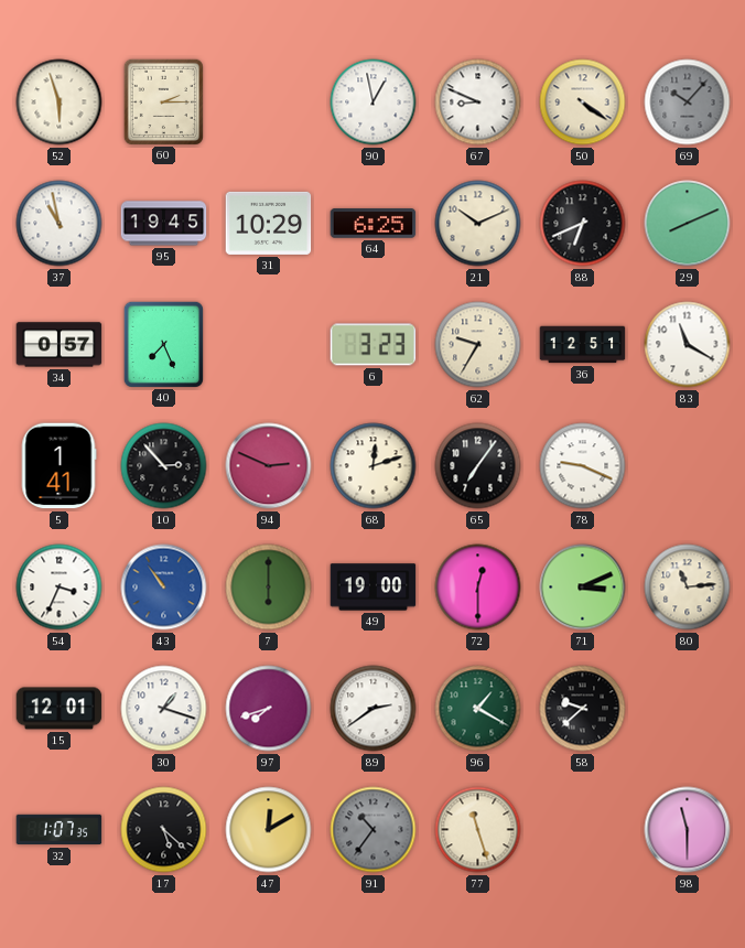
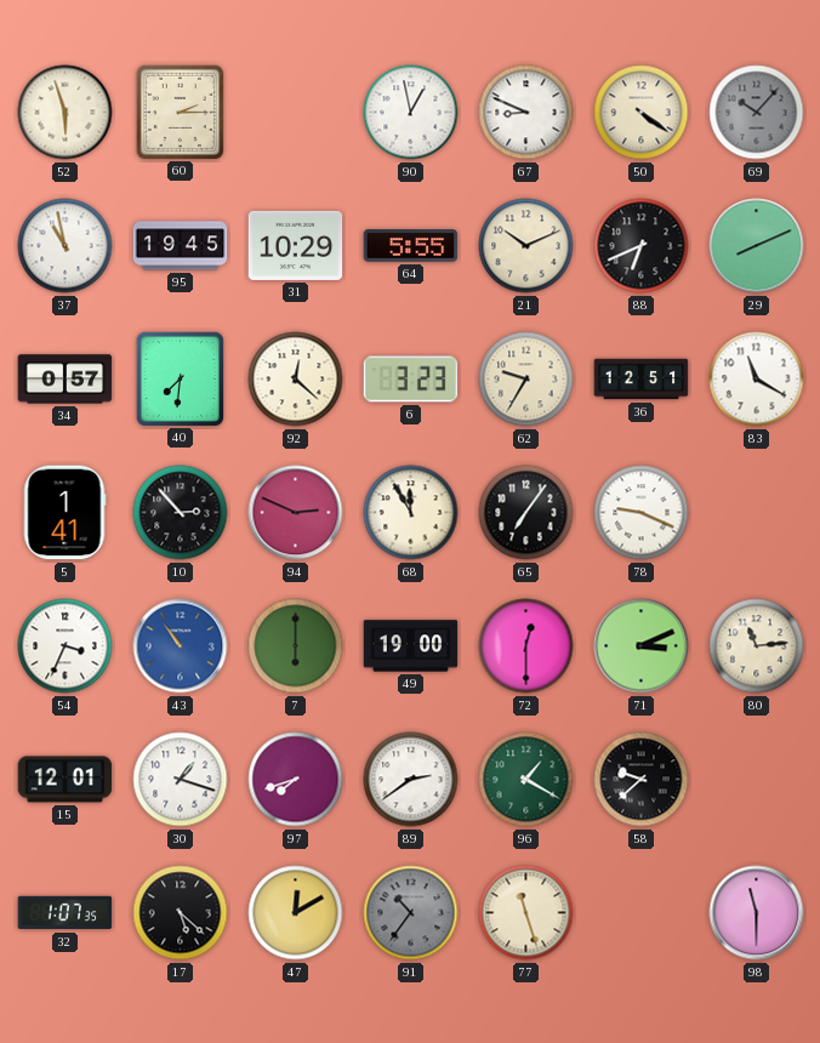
64: 6:25 -> 5:55 (411, 246)
40: 7:26 -> 7:31 (180, 378)
92: none -> 12:22 (296, 380)
68: 12:12 -> 11:55 (411, 513)
